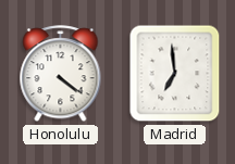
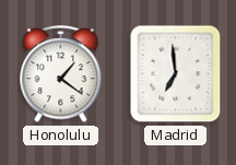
Honolulu: 4:21 -> 1:21 (61, 74)
